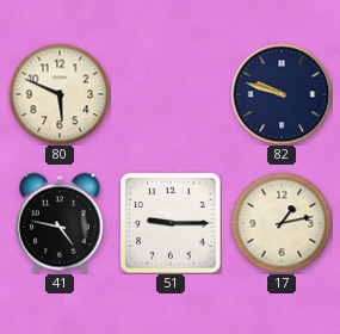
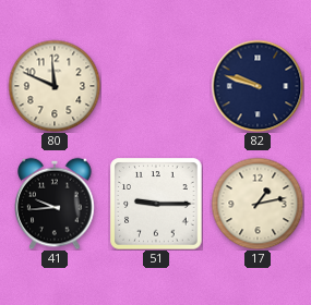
80: 5:49 -> 11:49 (55, 86)
41: 4:47 -> 9:44 (55, 204)
